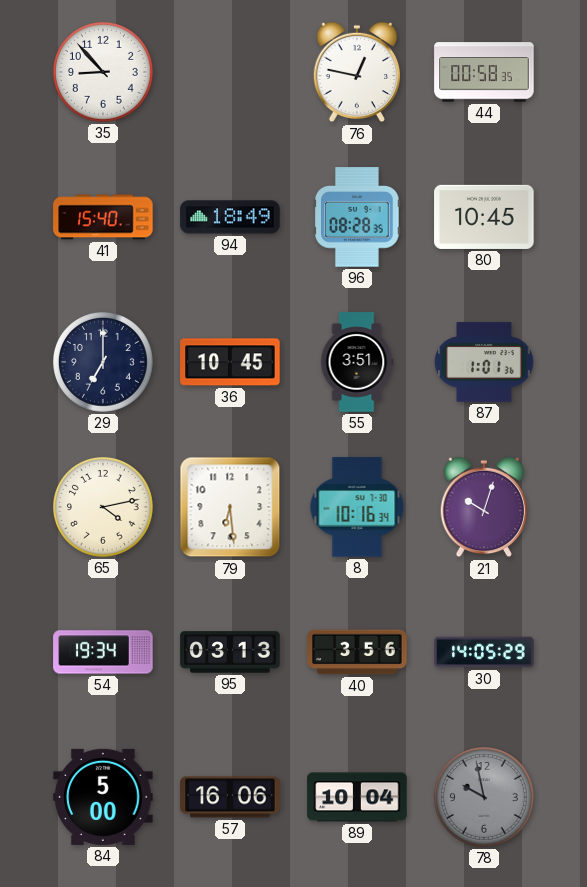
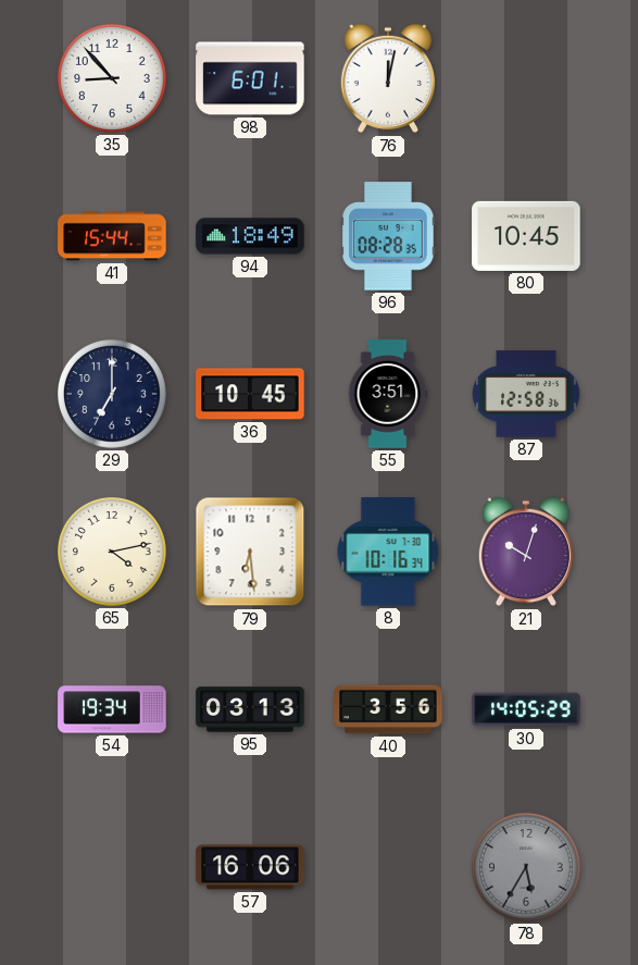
98: none -> 6:01 (250, 78)
76: 12:47 -> 12:02 (388, 78)
44: 00:58 -> none (484, 72)
41: 15:40 -> 15:44 (112, 236)
87: 1:01 -> 12:58 (526, 394)
84: 5:00 -> none (103, 797)
89: 10:04 -> none (357, 797)
78: 9:58 -> 5:35 (527, 868)
